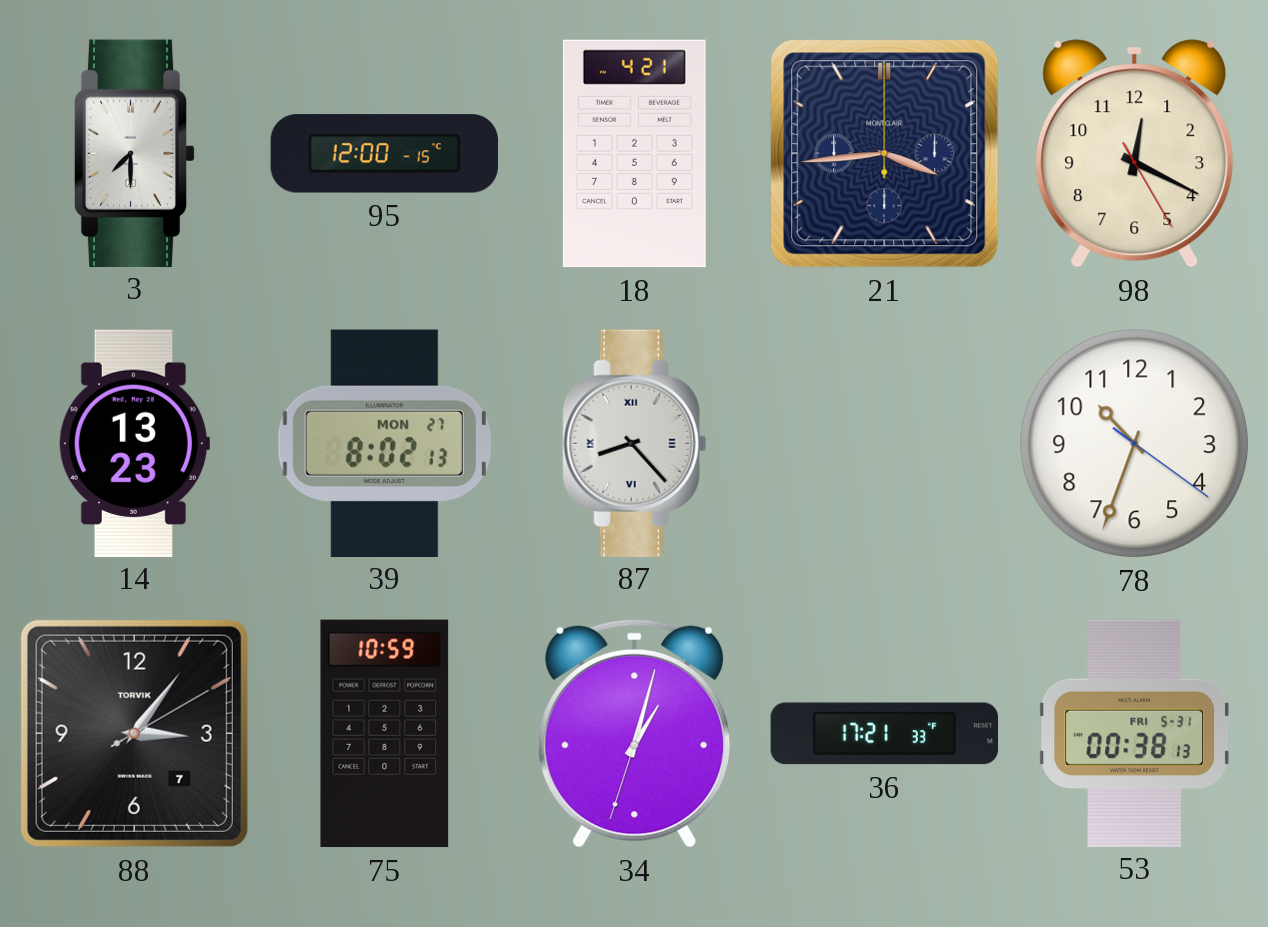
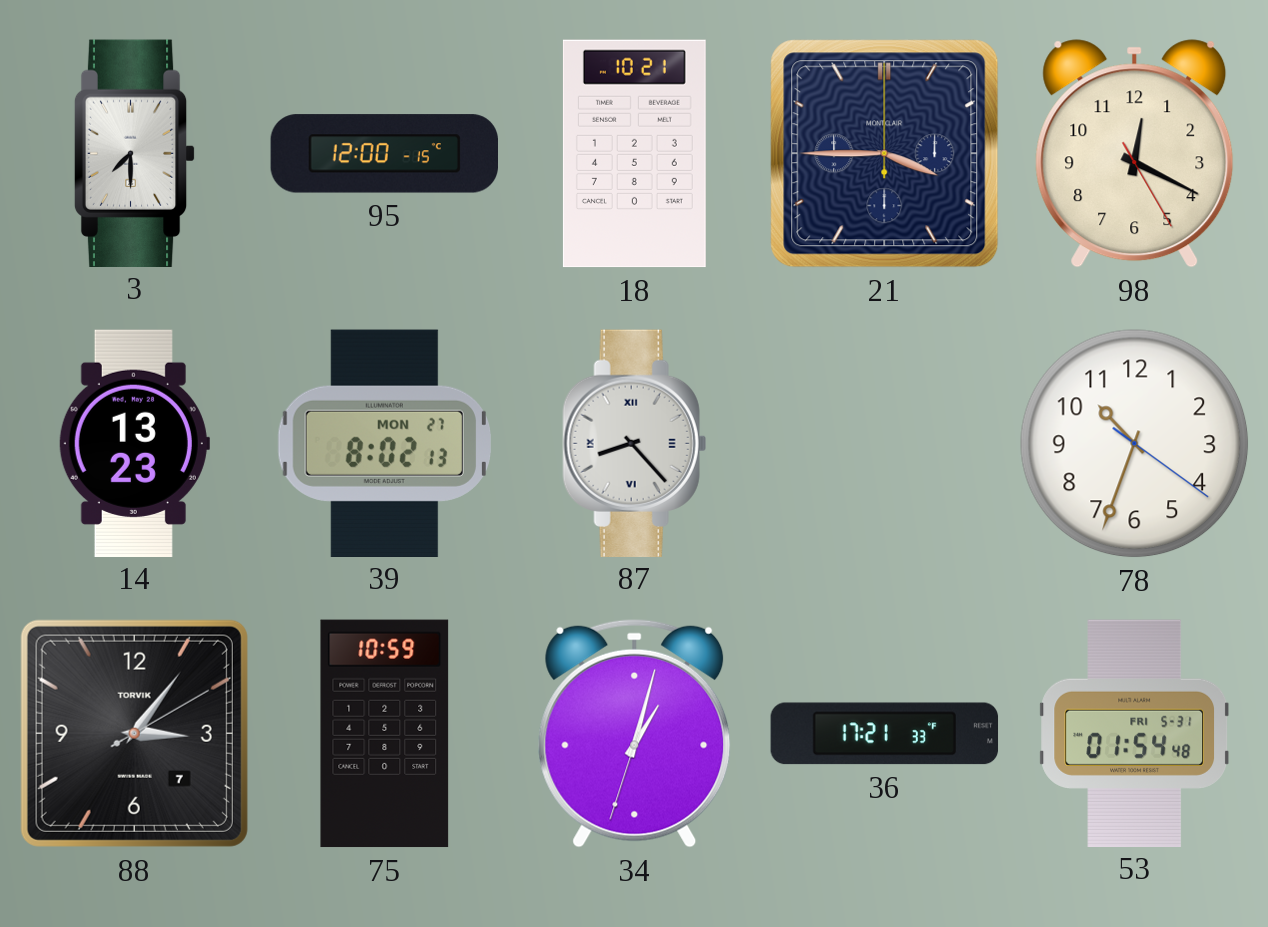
18: 4:21 -> 10:21 (634, 154)
21: 3:44 -> 3:45 (885, 154)
53: 00:38 -> 01:54 (1135, 733)
